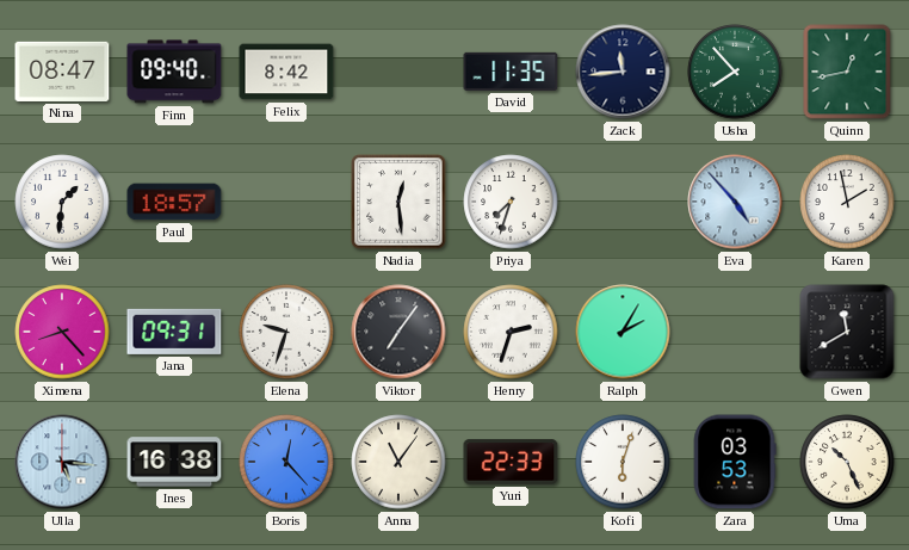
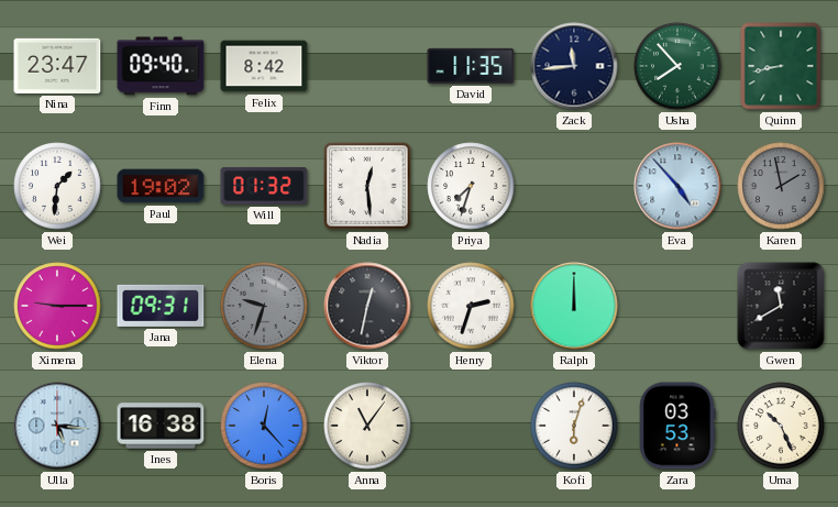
Nina: 08:47 -> 23:47 (57, 66)
Quinn: 12:43 -> 8:43 (781, 66)
Paul: 18:57 -> 19:02 (161, 186)
Will: none -> 01:32 (264, 186)
Karen dial: white -> grey (781, 186)
Ximena: 8:23 -> 9:15 (57, 306)
Elena dial: white -> grey (264, 306)
Viktor: 7:06 -> 12:32 (367, 306)
Ralph: 2:05 -> 12:00 (574, 306)
Yuri: 22:33 -> none (511, 462)
